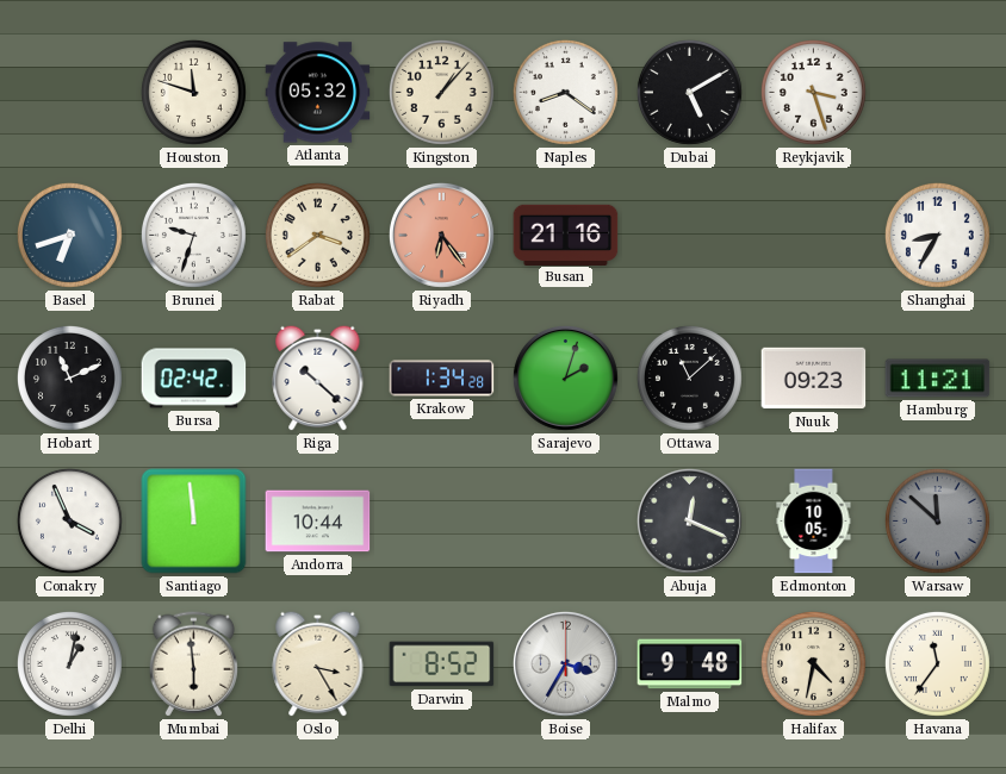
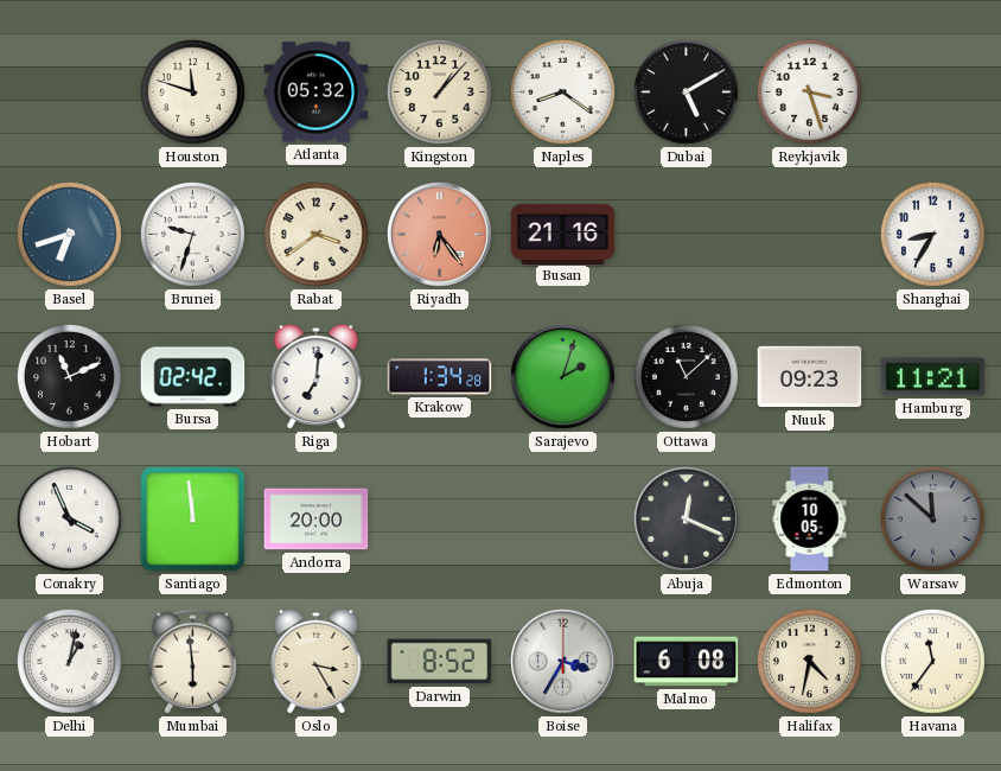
Riga: 10:22 -> 7:01 (317, 376)
Andorra: 10:44 -> 20:00 (317, 520)
Malmo: 9:48 -> 6:08 (687, 662)
